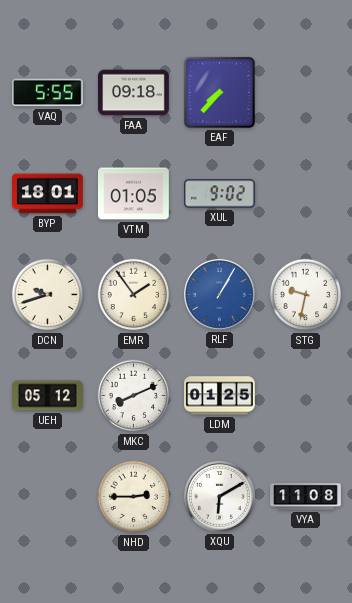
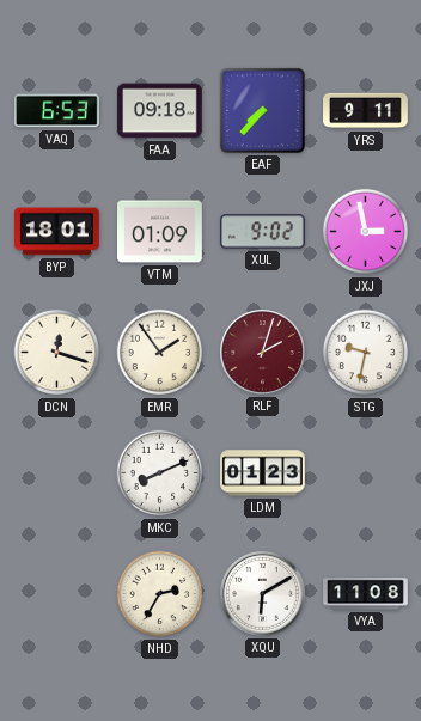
VAQ: 5:55 -> 6:53 (56, 111)
YRS: none -> 9:11 (366, 111)
VTM: 01:05 -> 01:09 (160, 232)
JXJ: none -> 2:58 (366, 232)
DCN: 9:42 -> 12:18 (57, 353)
RLF: 1:05 -> 2:03 (263, 353)
RLF dial: blue -> burgundy (263, 353)
UEH: 05:12 -> none (48, 396)
LDM: 01:25 -> 01:23 (263, 473)
NHD: 2:45 -> 2:35 (160, 594)
